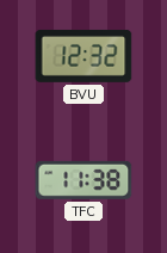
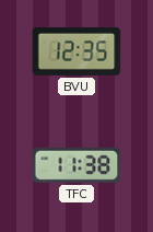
BVU: 12:32 -> 12:35 (76, 51)
